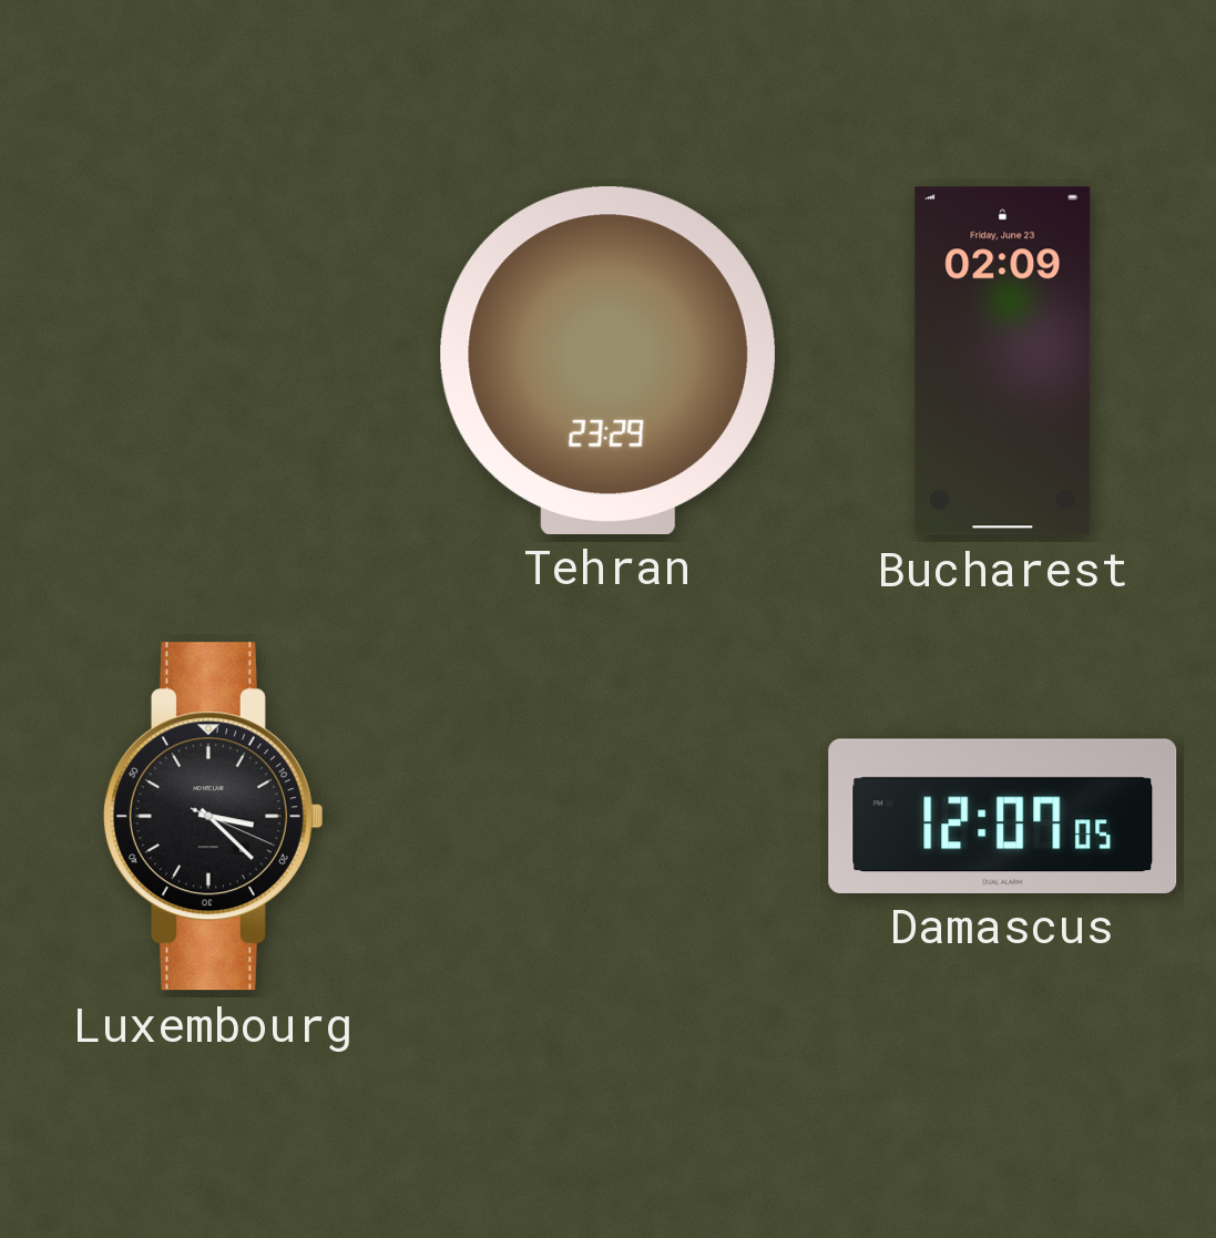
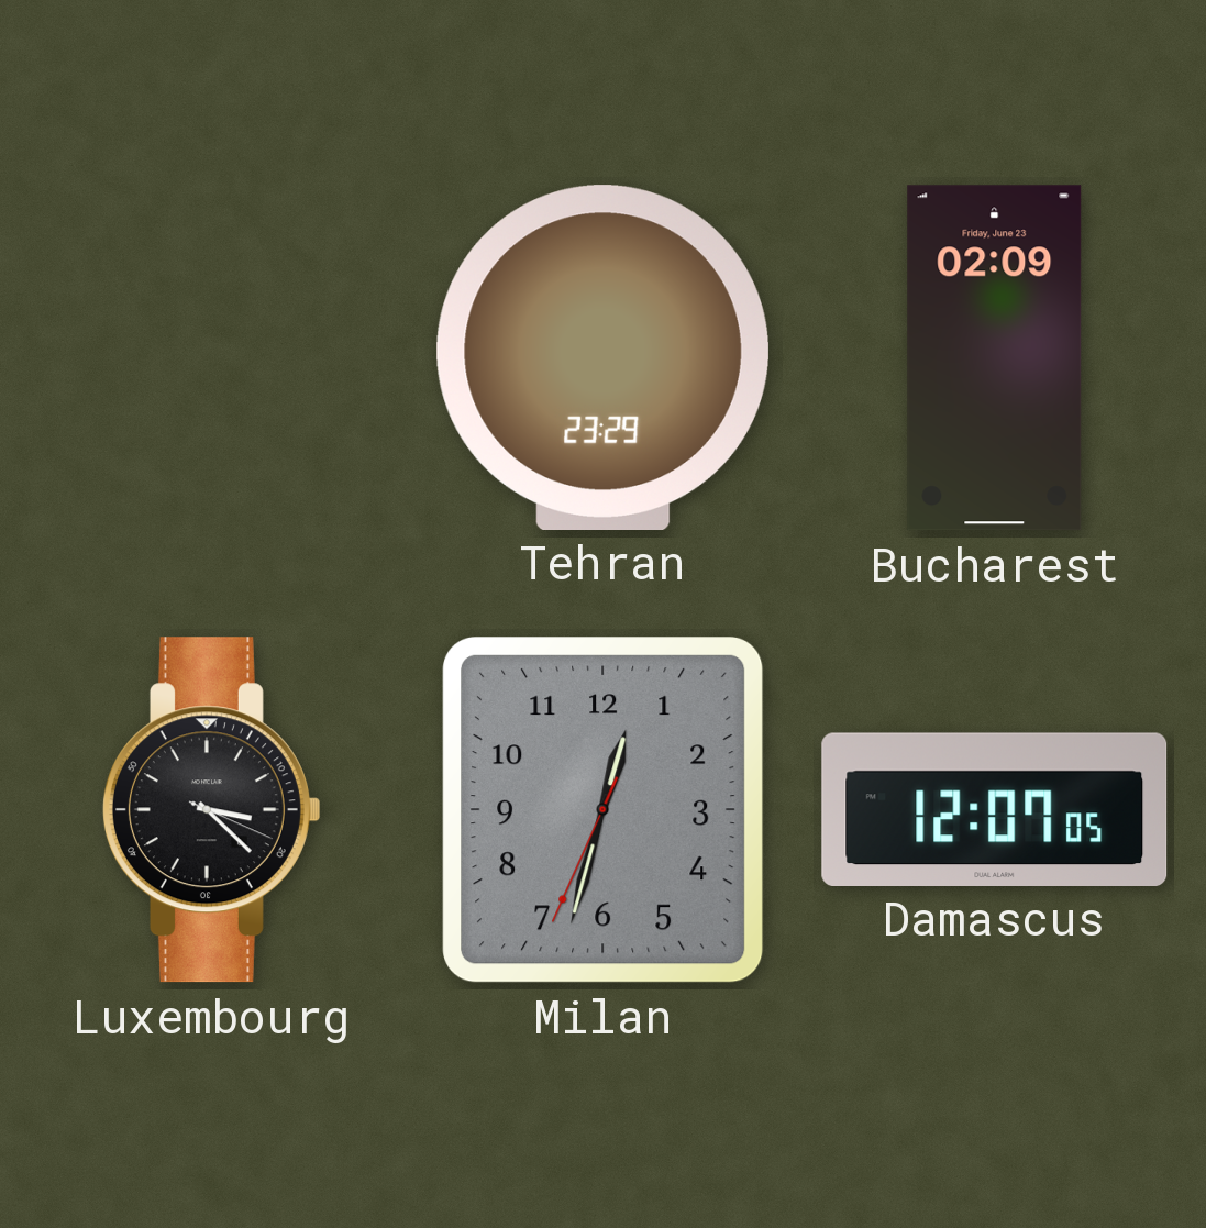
Milan: none -> 12:32 (604, 810)
